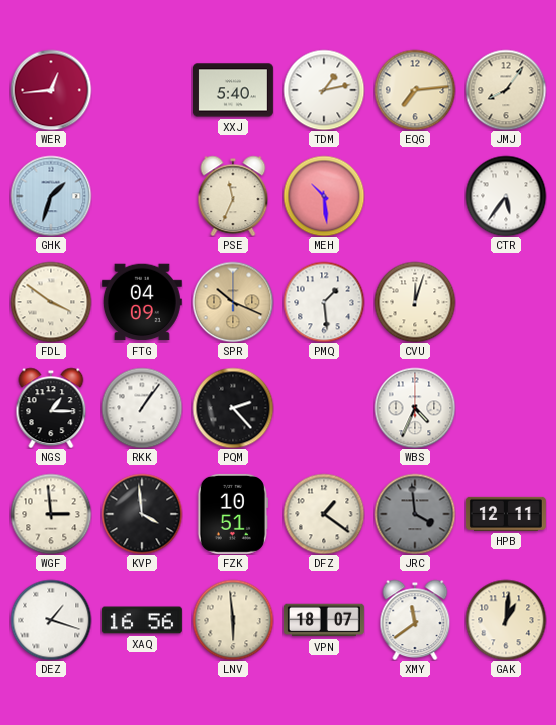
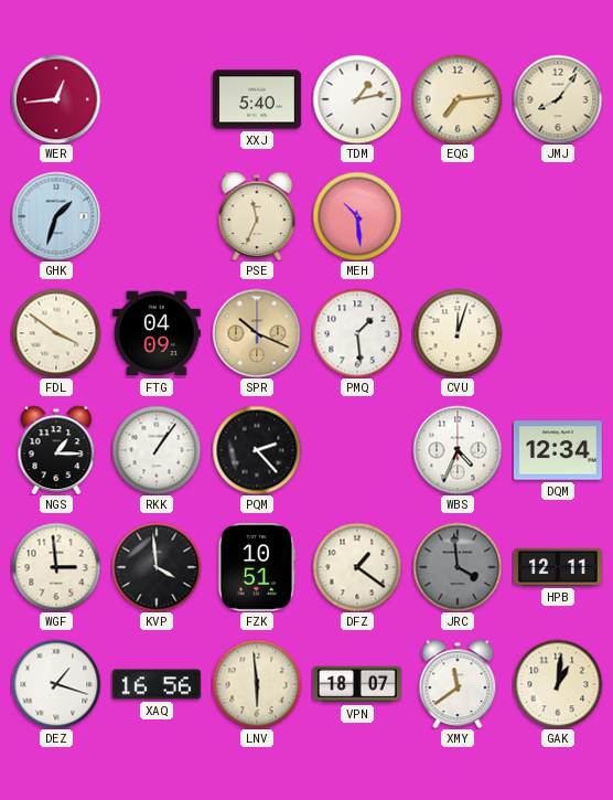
CTR: 5:36 -> none (506, 196)
DQM: none -> 12:34 (558, 450)
